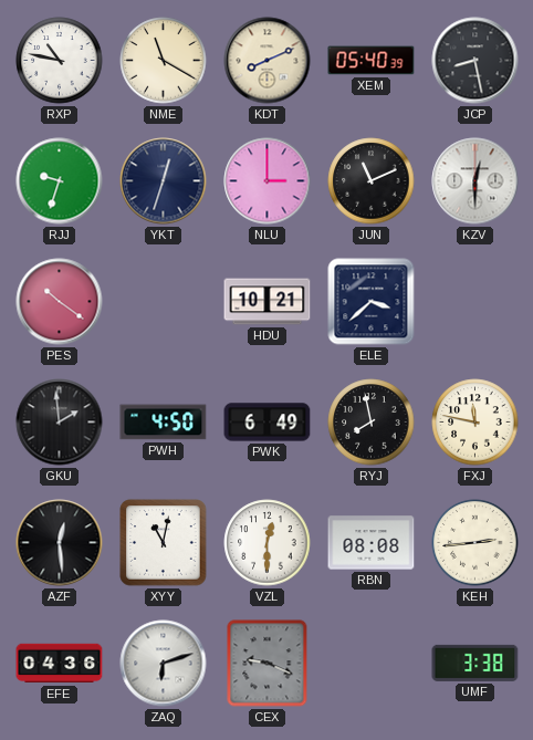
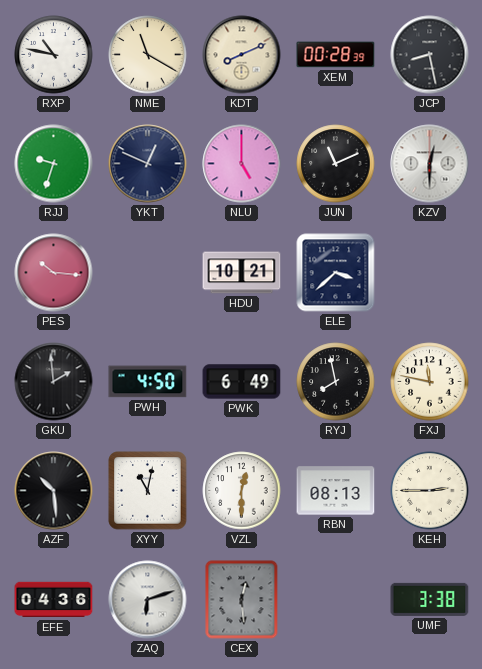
XEM: 05:40 -> 00:28 (336, 55)
YKT: 12:33 -> 12:49 (148, 164)
NLU: 3:00 -> 5:00 (242, 164)
PES: 10:21 -> 10:16 (54, 273)
AZF: 12:29 -> 10:29 (54, 491)
RBN: 08:08 -> 08:13 (336, 491)
KEH: 2:44 -> 2:45 (430, 491)
CEX: 9:19 -> 12:29 (242, 600)
